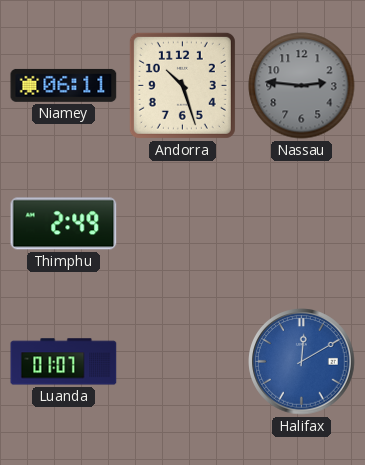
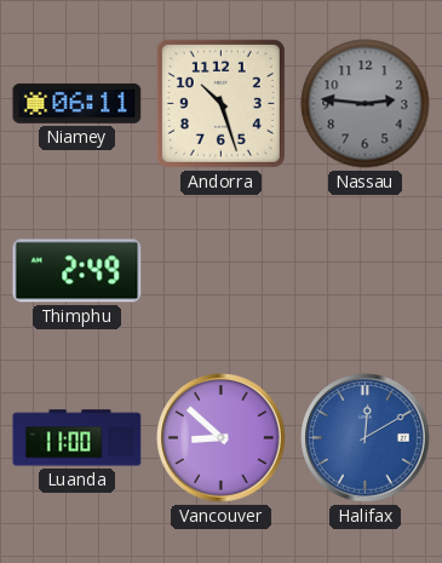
Luanda: 01:07 -> 11:00 (78, 438)
Vancouver: none -> 8:52 (222, 438)
